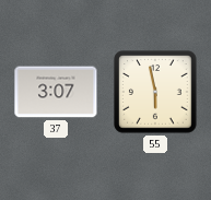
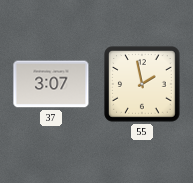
55: 5:58 -> 1:58 (142, 84)
